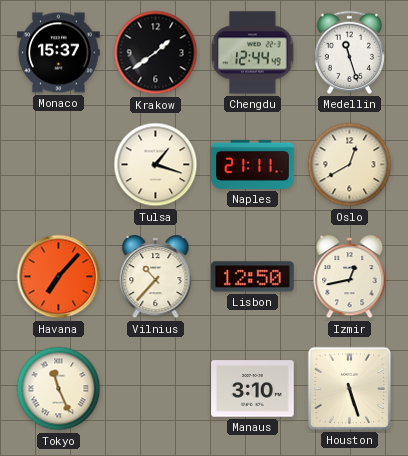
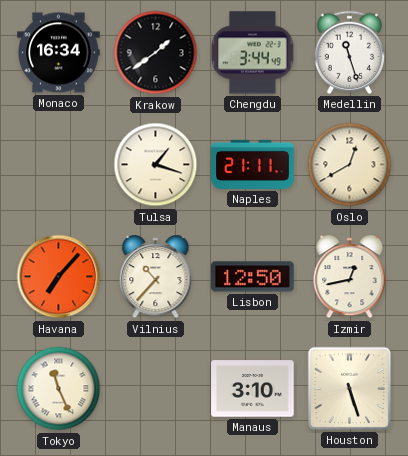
Monaco: 15:37 -> 16:34 (59, 53)
Chengdu: 12:44 -> 3:44 (253, 53)
